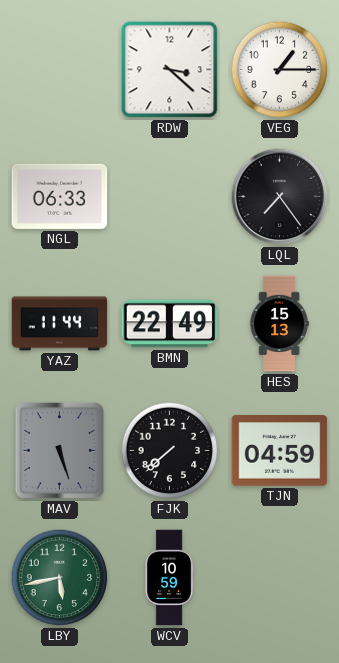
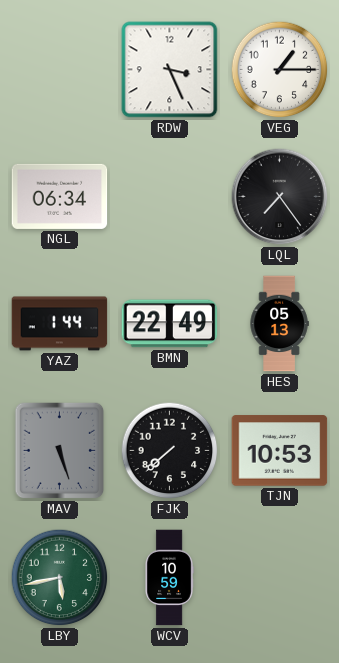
RDW: 3:22 -> 3:26 (170, 70)
NGL: 06:33 -> 06:34 (60, 196)
YAZ: 11:44 -> 1:44 (60, 324)
HES: 15:13 -> 05:13 (279, 324)
TJN: 04:59 -> 10:53 (280, 451)
